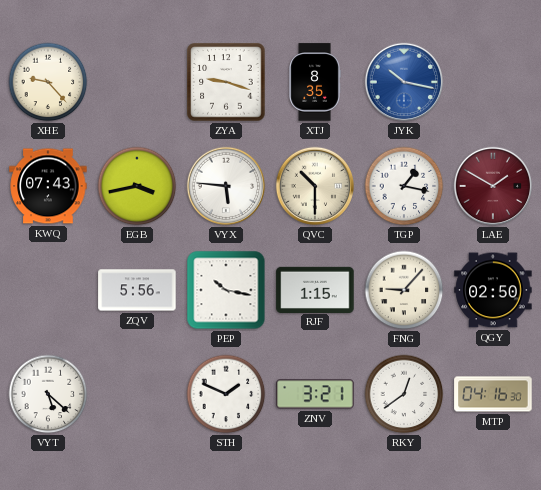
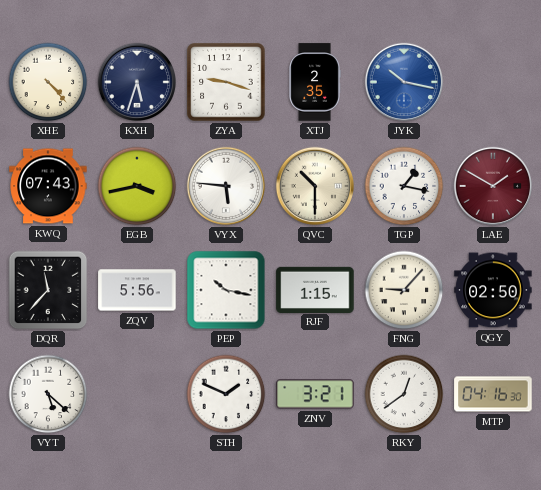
XHE: 9:23 -> 4:23 (48, 82)
KXH: none -> 5:33 (137, 82)
XTJ: 8:35 -> 2:35 (315, 82)
DQR: none -> 11:37 (48, 290)
